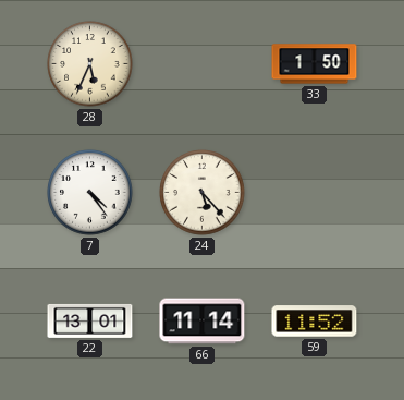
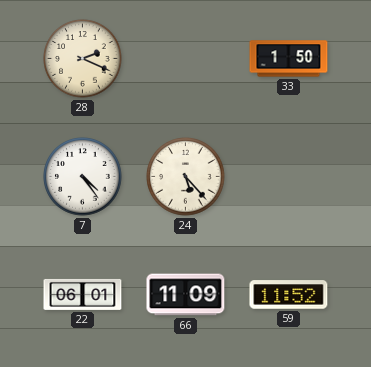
28: 5:34 -> 2:19 (83, 59)
22: 13:01 -> 06:01 (83, 294)
66: 11:14 -> 11:09 (186, 295)
